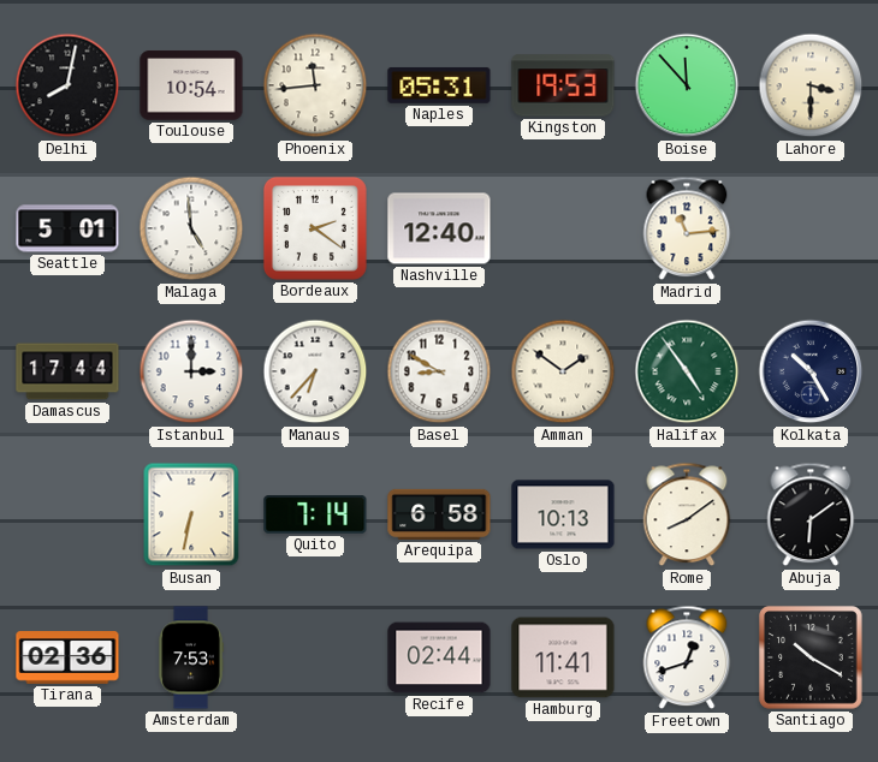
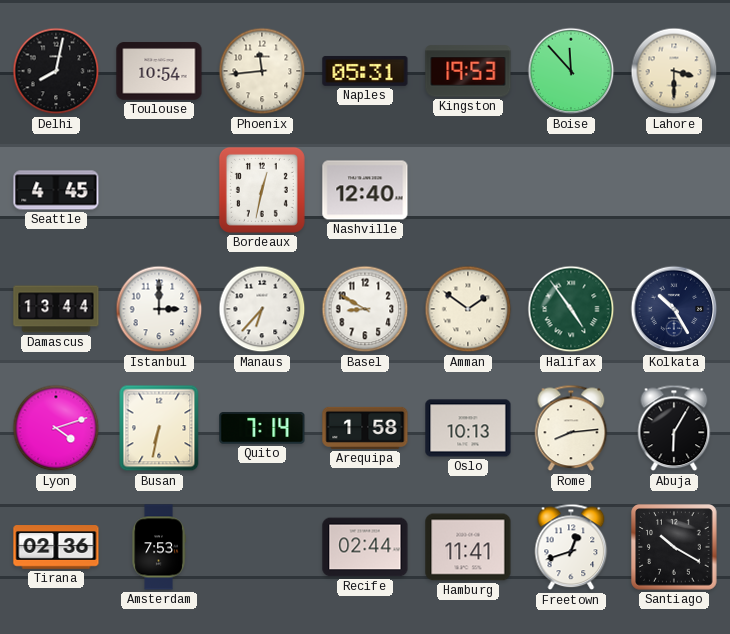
Seattle: 5:01 -> 4:45 (56, 190)
Malaga: 4:59 -> none (191, 228)
Bordeaux: 2:21 -> 12:32 (262, 190)
Madrid: 11:14 -> none (687, 228)
Damascus: 17:44 -> 13:44 (56, 309)
Lyon: none -> 4:12 (56, 428)
Arequipa: 6:58 -> 1:58 (365, 428)
Rome: 8:09 -> 8:14 (571, 428)
Abuja: 6:09 -> 6:05 (674, 428)
